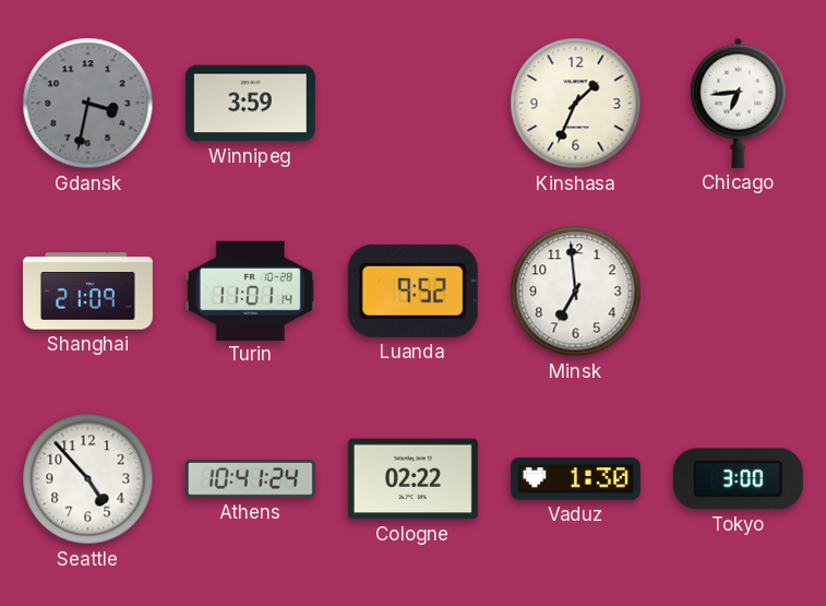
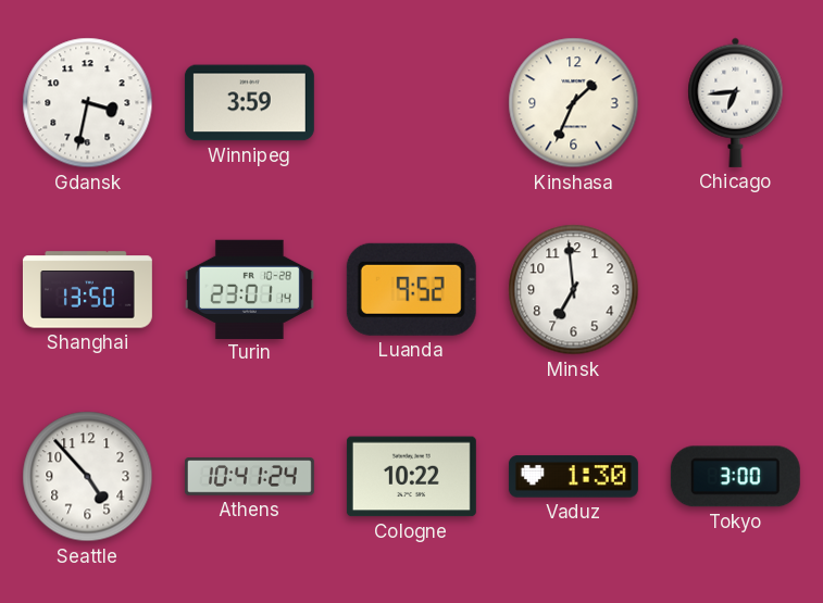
Gdansk dial: grey -> white (88, 103)
Shanghai: 21:09 -> 13:50 (87, 290)
Turin: 11:01 -> 23:01 (249, 289)
Cologne: 02:22 -> 10:22 (411, 477)
